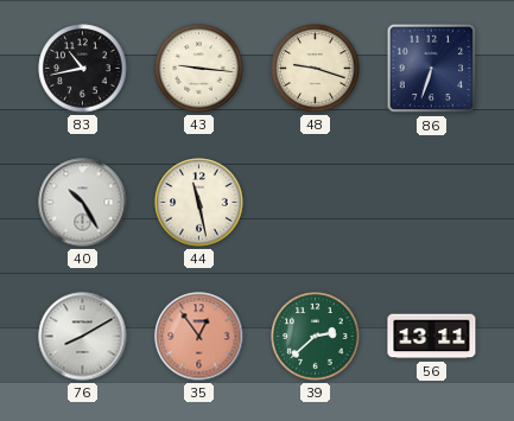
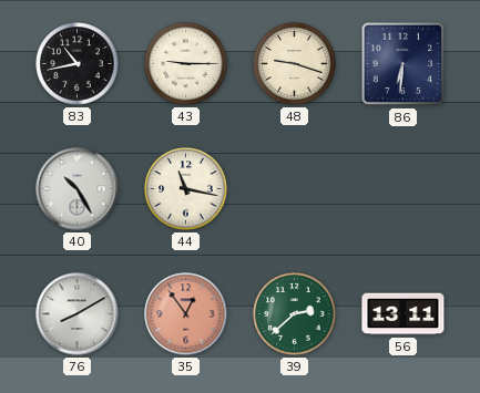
43: 9:16 -> 9:15 (186, 64)
86: 6:33 -> 6:31 (404, 64)
44: 11:28 -> 11:17 (186, 189)
